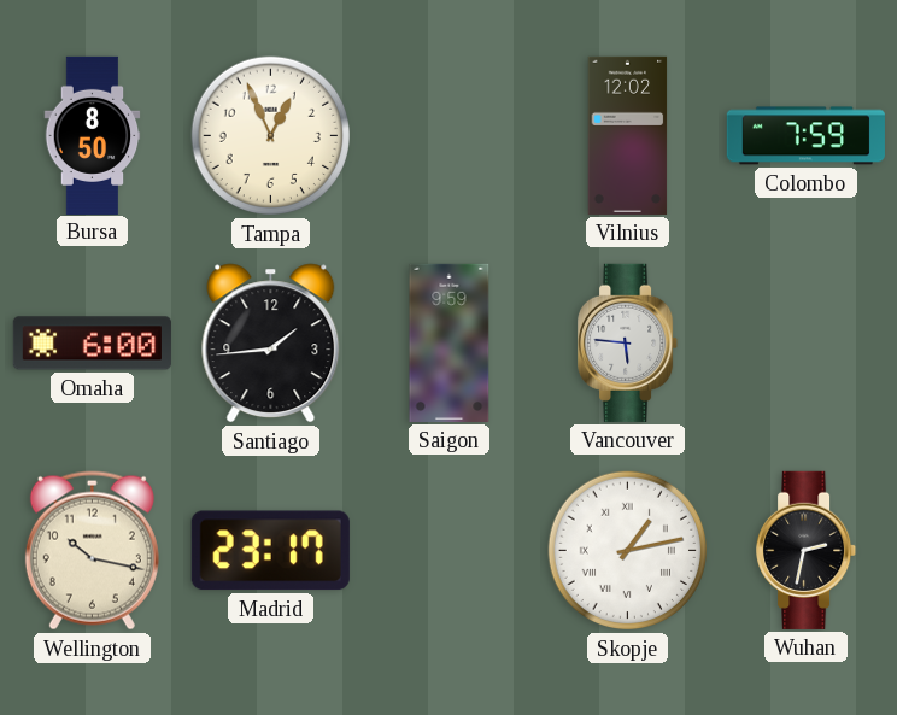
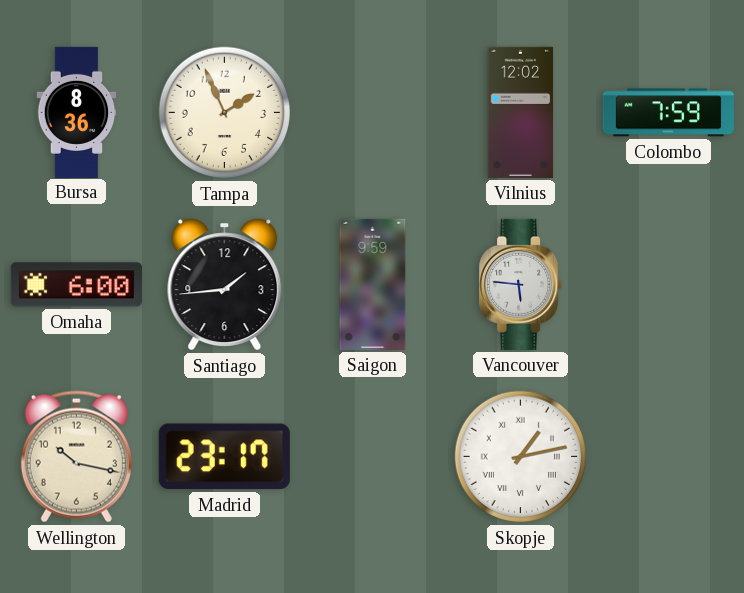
Bursa: 8:50 -> 8:36 (77, 112)
Tampa: 12:56 -> 1:56 (225, 113)
Wuhan: 2:32 -> none (807, 550)
